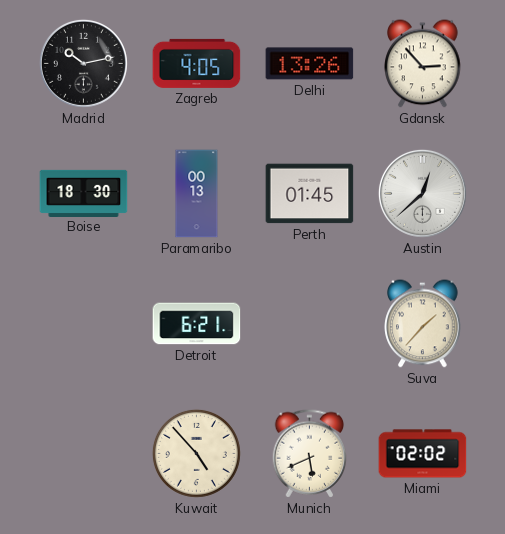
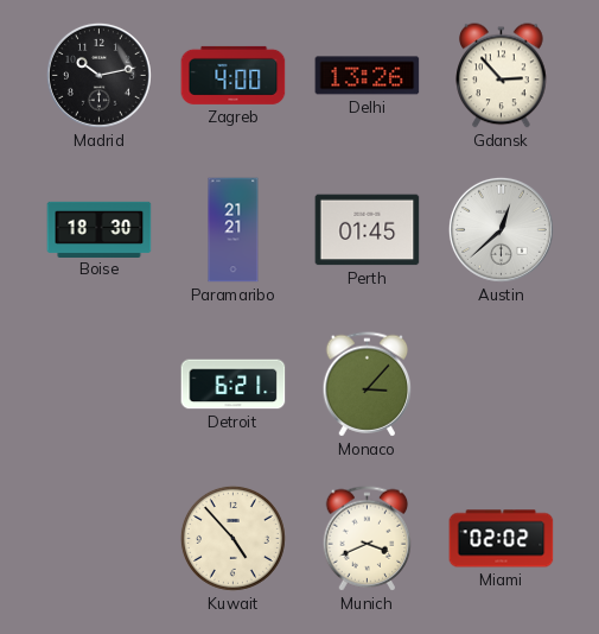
Zagreb: 4:05 -> 4:00 (234, 75)
Paramaribo: 00:13 -> 21:21 (234, 230)
Monaco: none -> 3:07 (368, 385)
Suva: 1:37 -> none (423, 324)
Munich: 5:41 -> 3:41 (368, 539)
